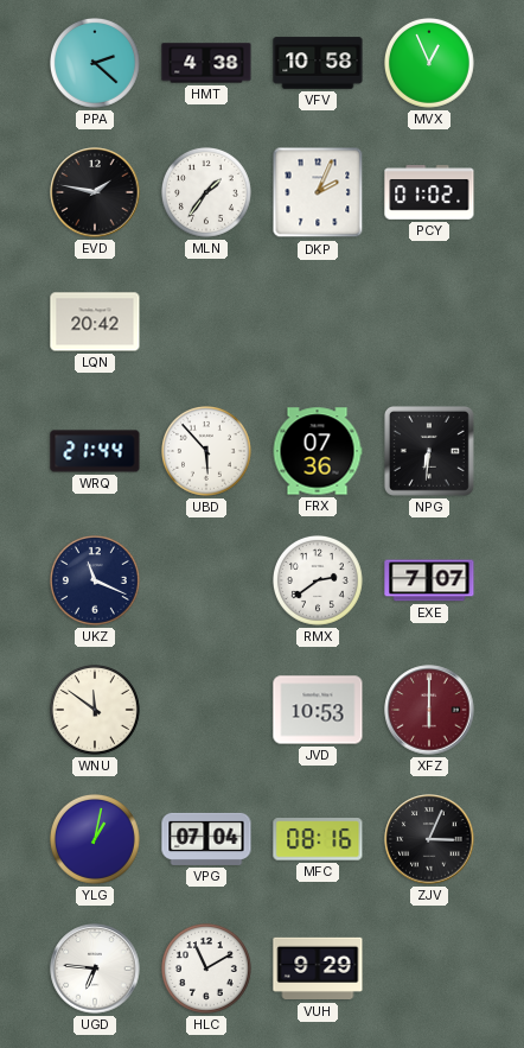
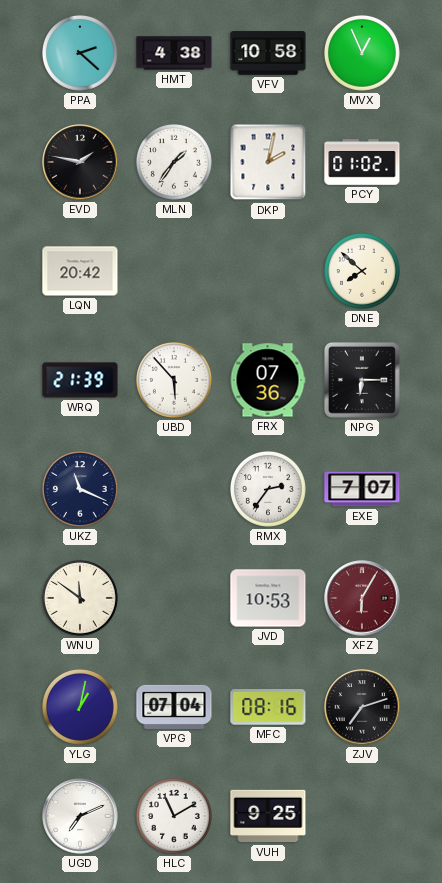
DKP: 2:04 -> 2:02 (268, 162)
DNE: none -> 7:52 (363, 272)
WRQ: 21:44 -> 21:39 (80, 380)
NPG: 6:31 -> 6:15 (362, 380)
RMX: 2:39 -> 2:36 (269, 490)
XFZ: 6:00 -> 6:05 (362, 598)
ZJV: 3:04 -> 7:12 (362, 707)
UGD: 6:46 -> 7:11 (80, 816)
VUH: 9:29 -> 9:25 (268, 816)
